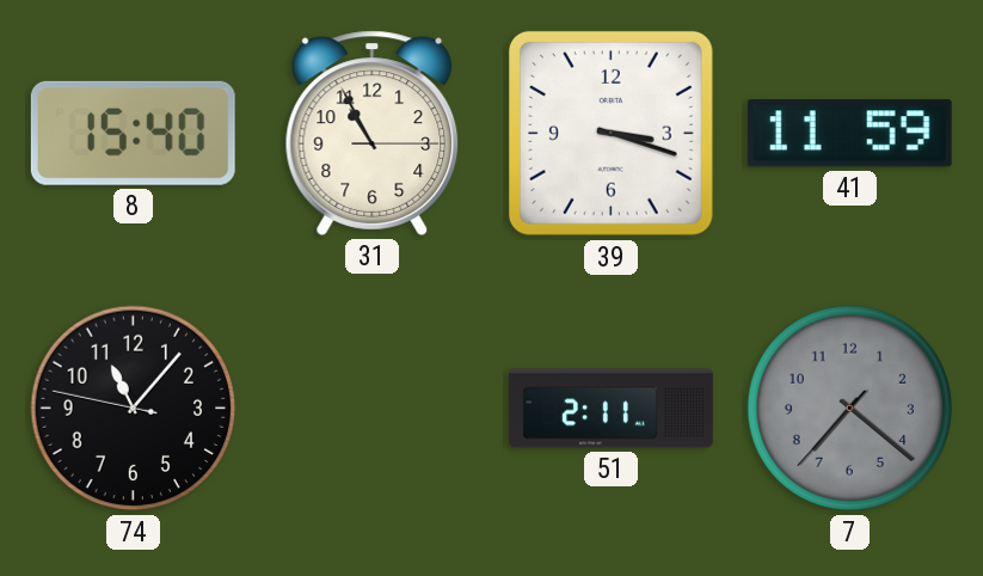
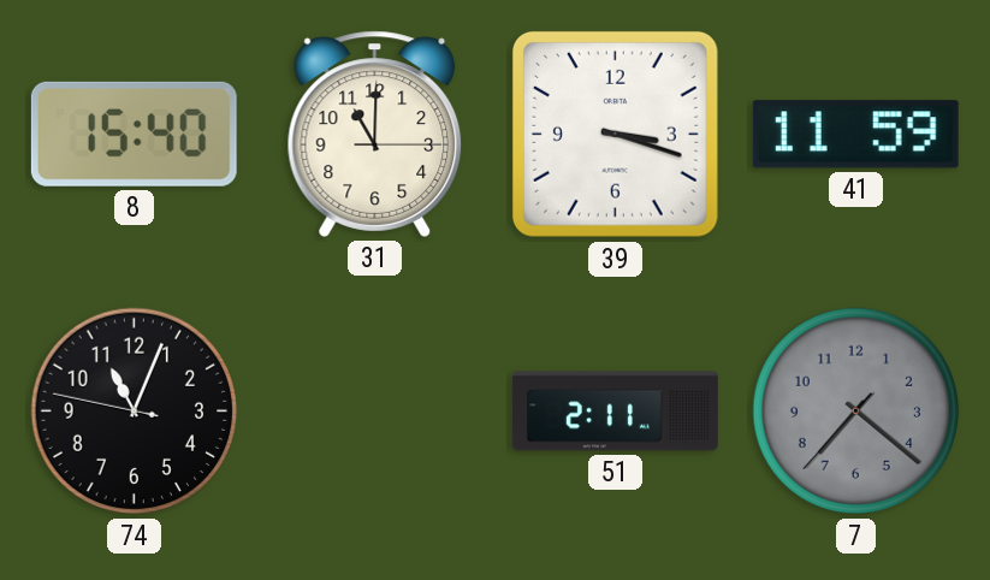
31: 10:55 -> 11:00 (375, 134)
74: 11:06 -> 11:03 (135, 412)
